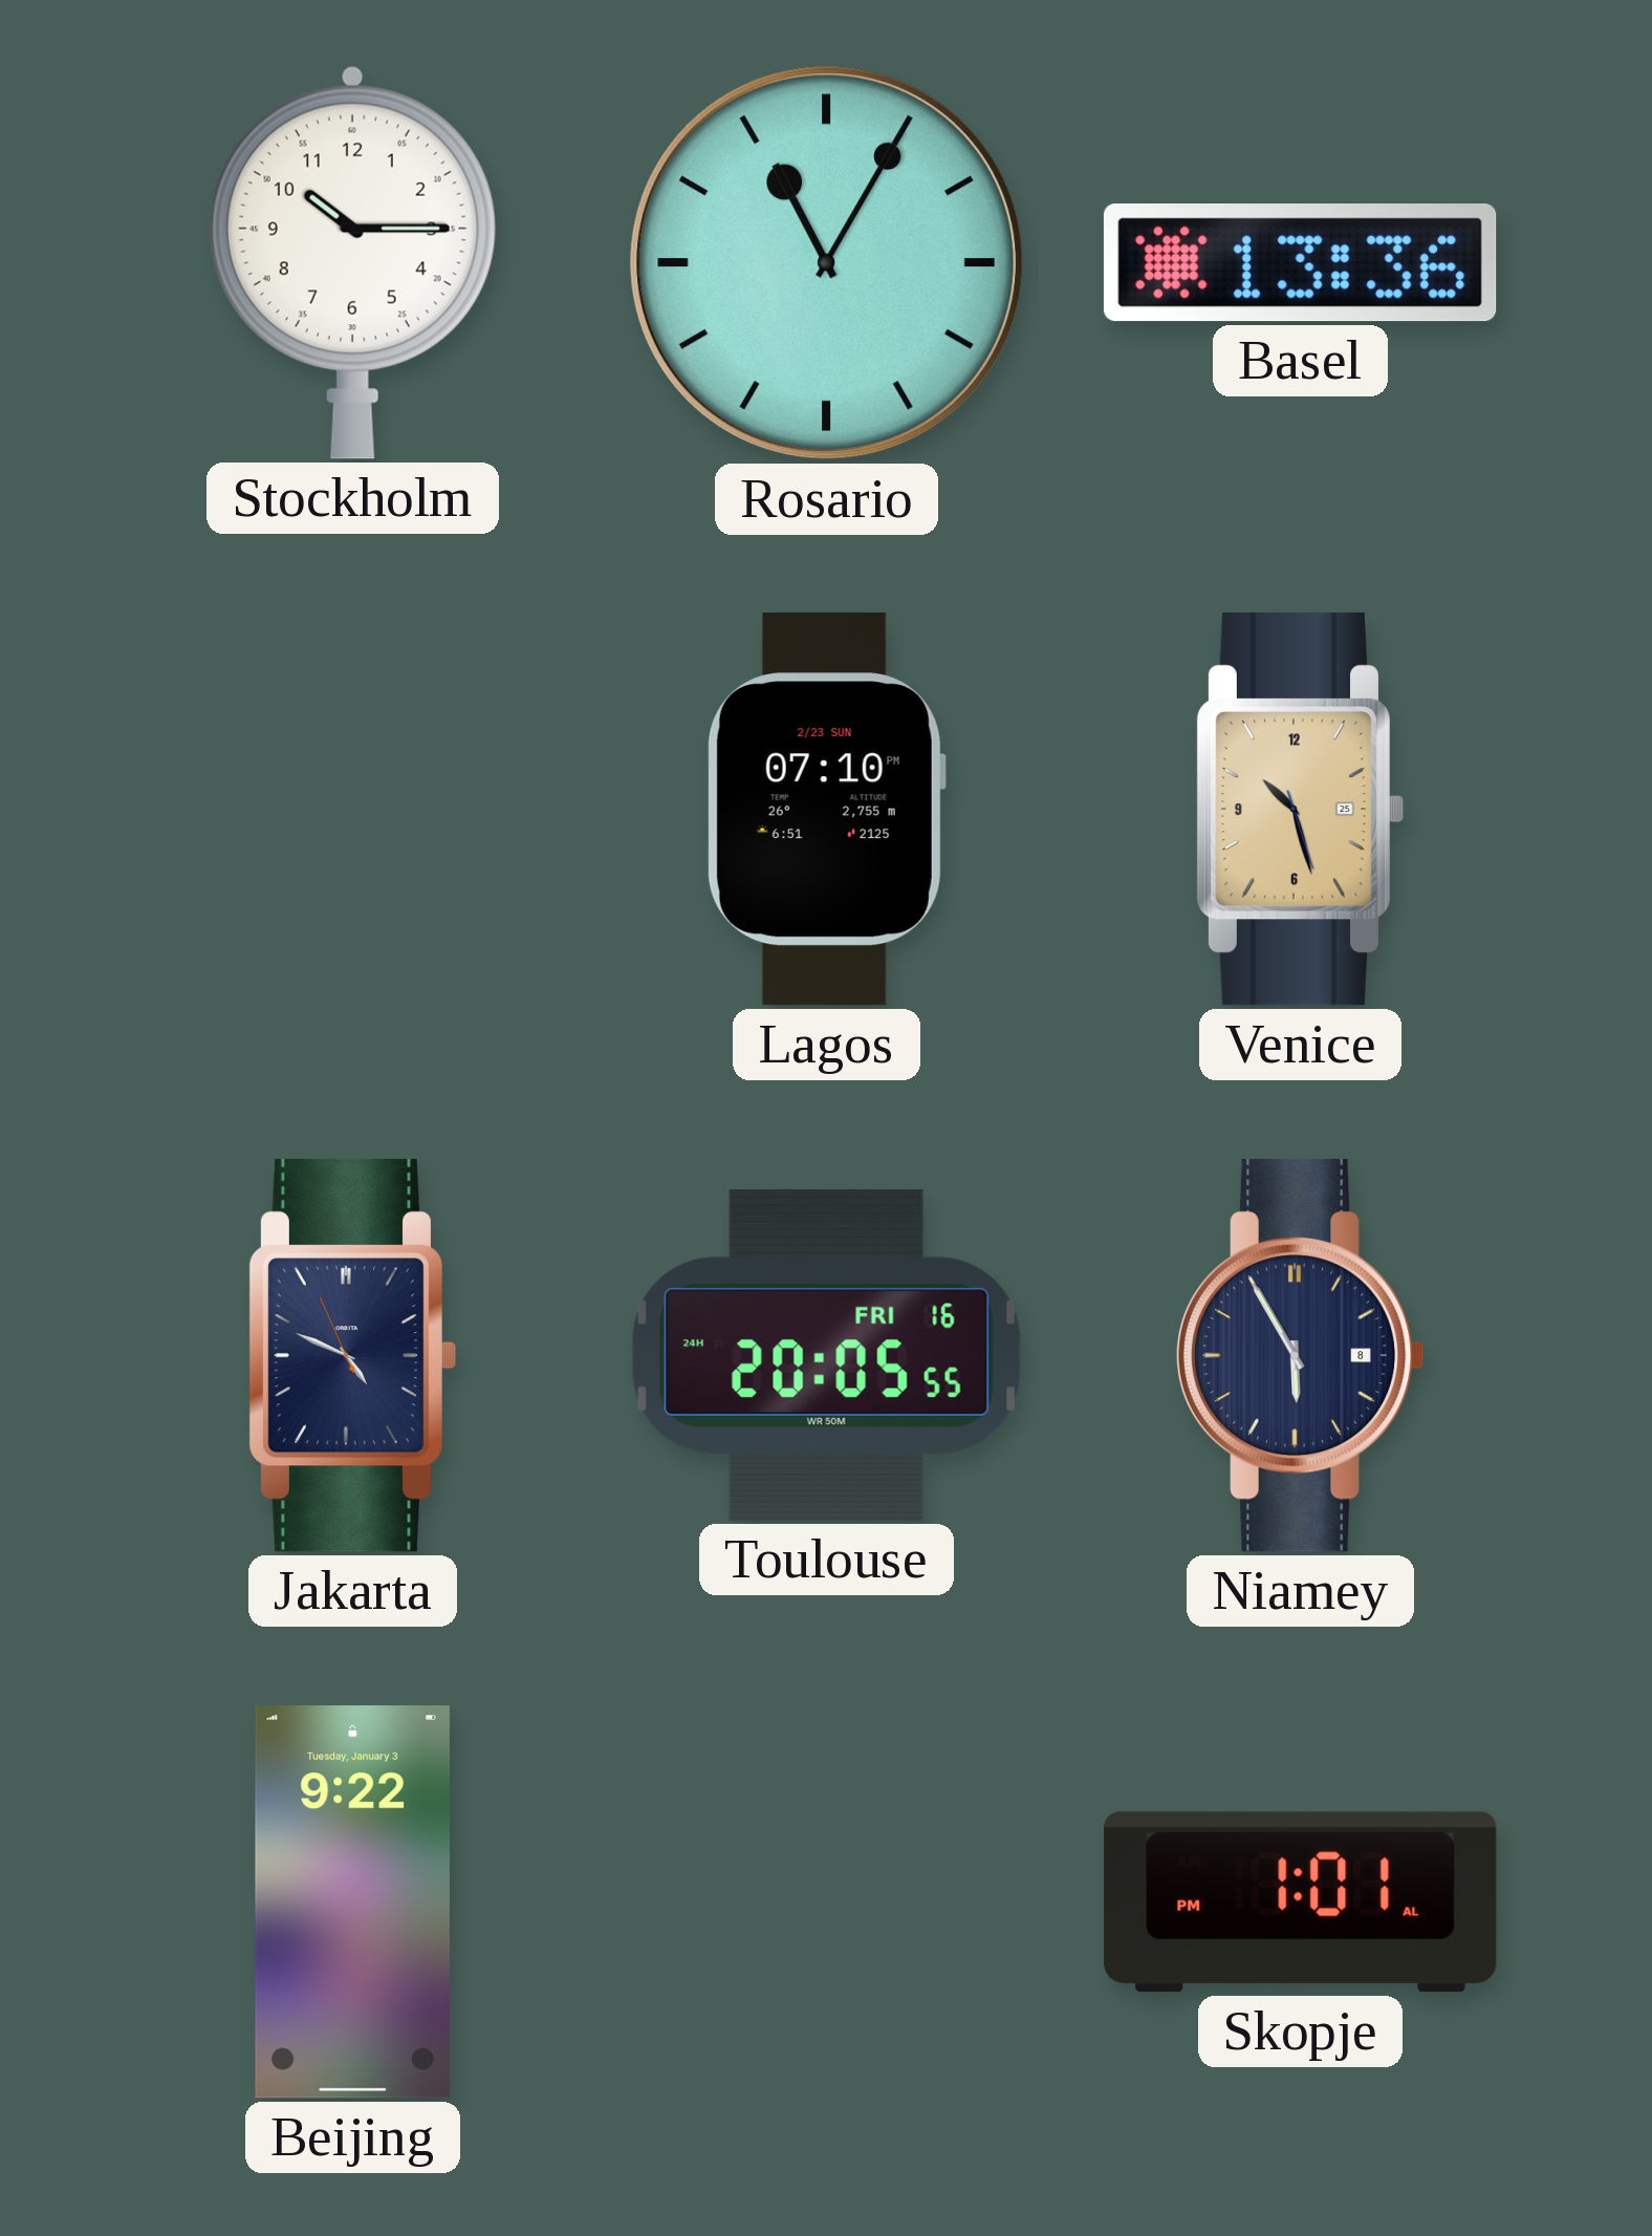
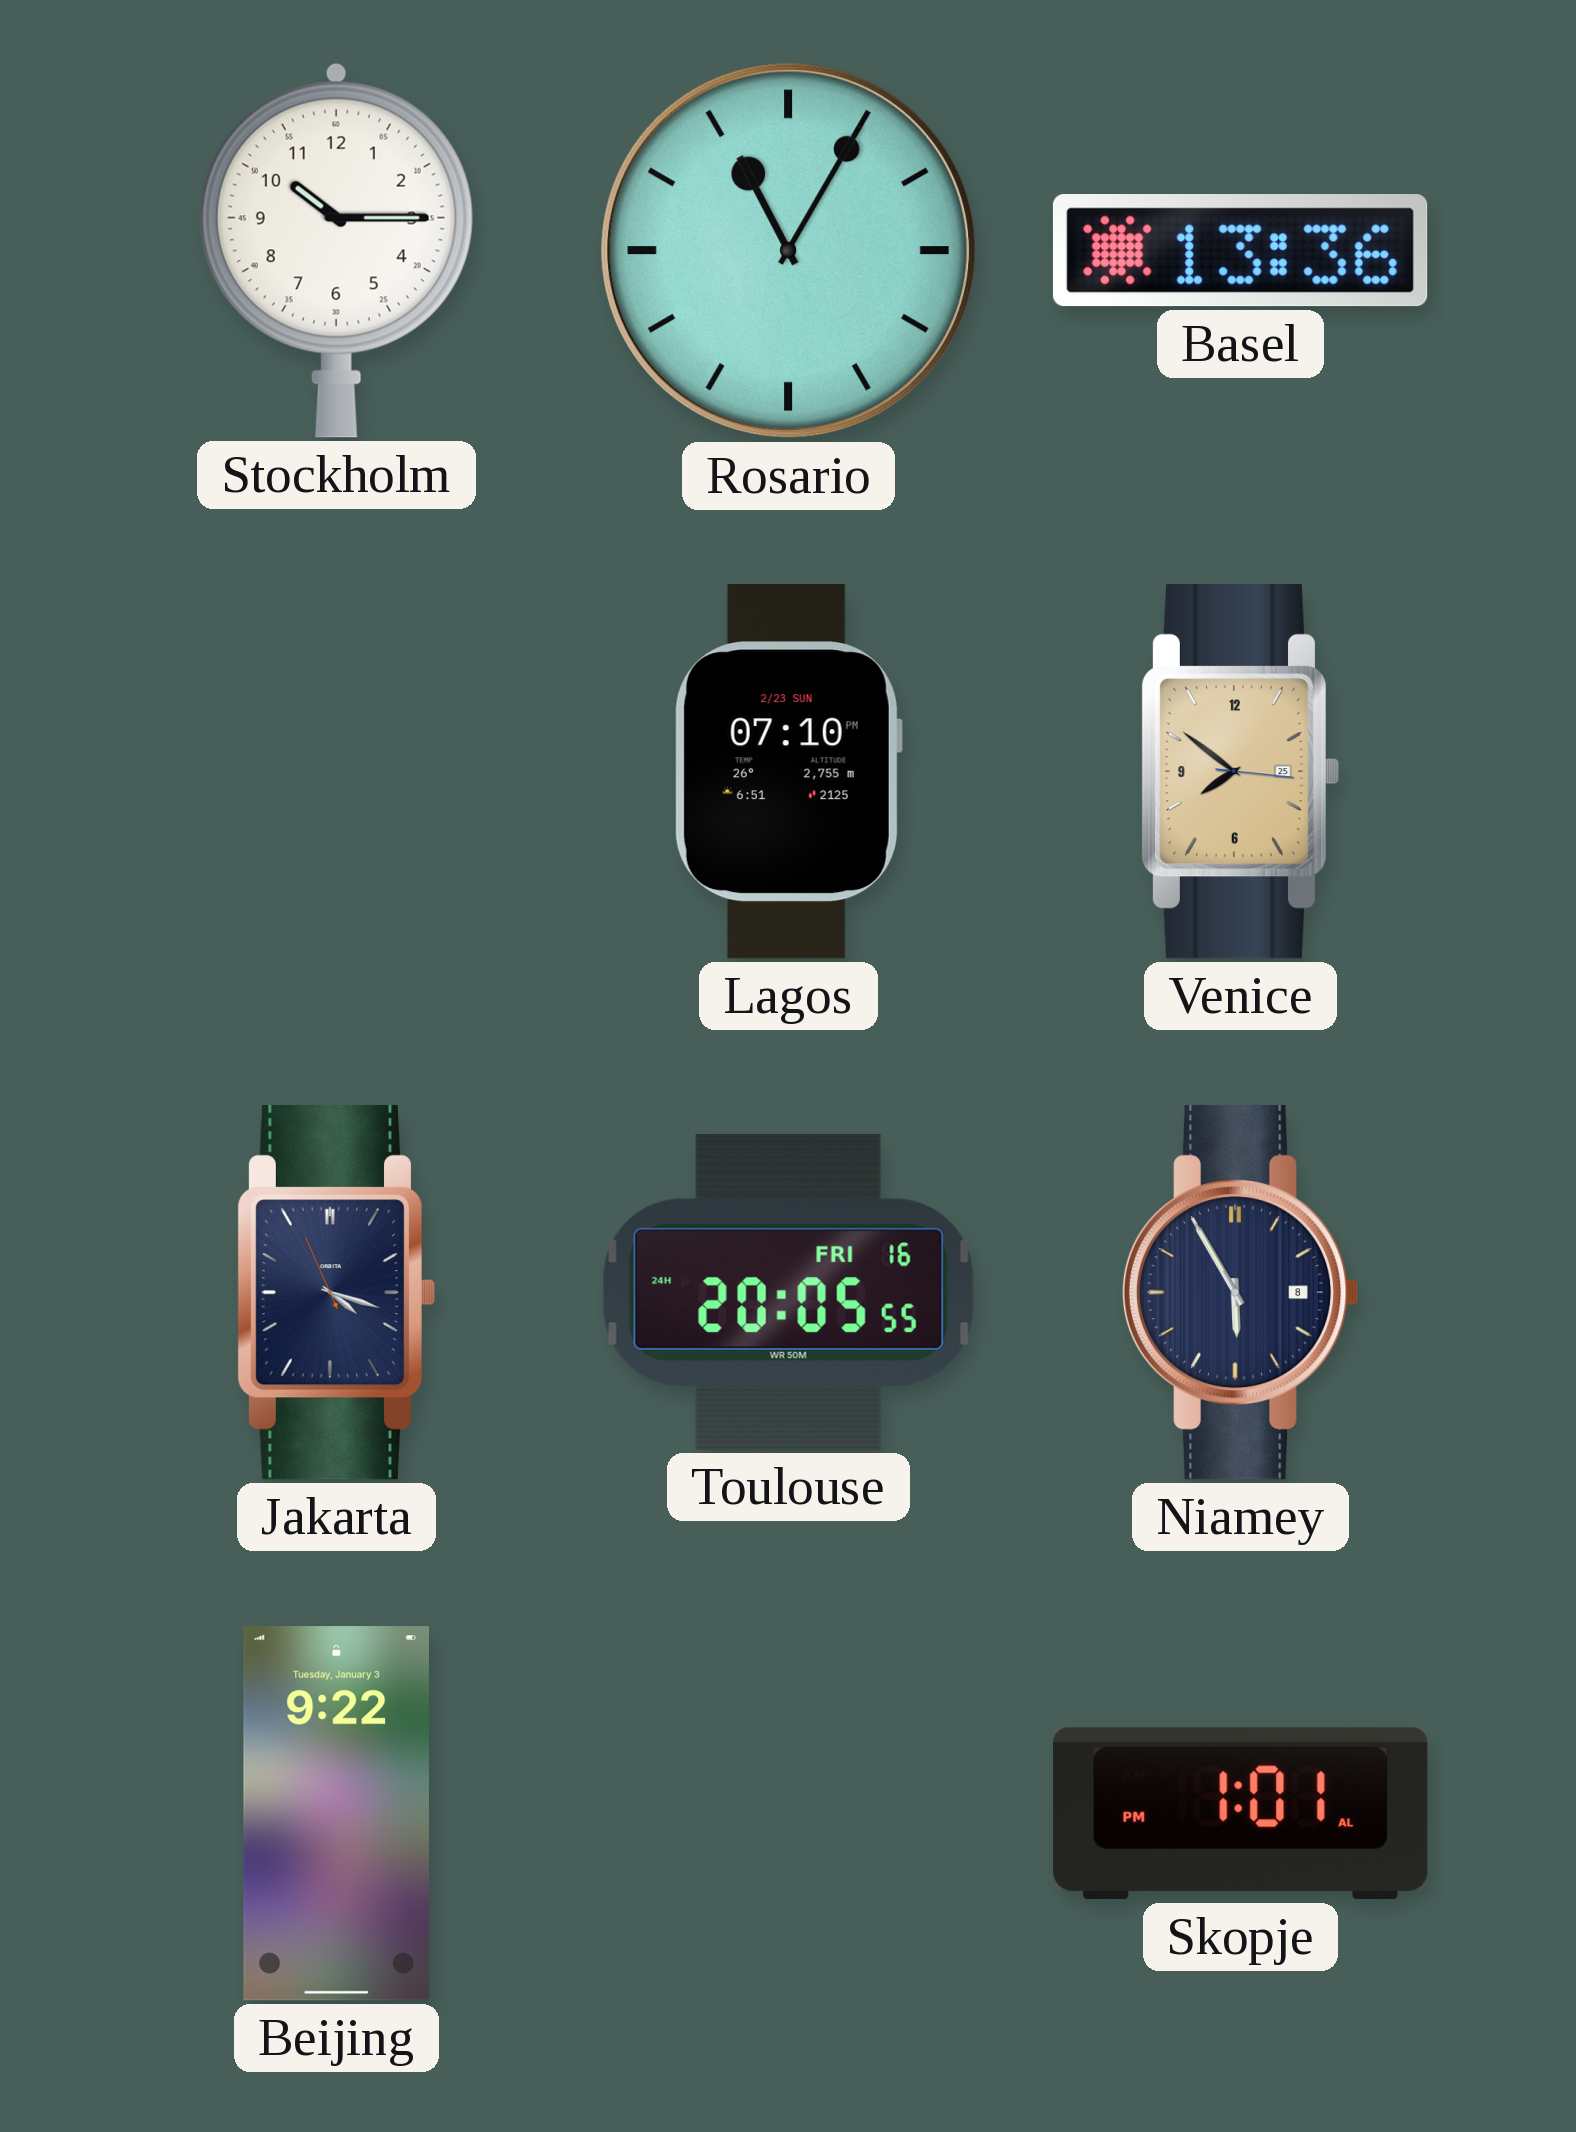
Venice: 10:27 -> 7:51 (1239, 772)
Jakarta: 4:48 -> 4:17 (335, 1293)
